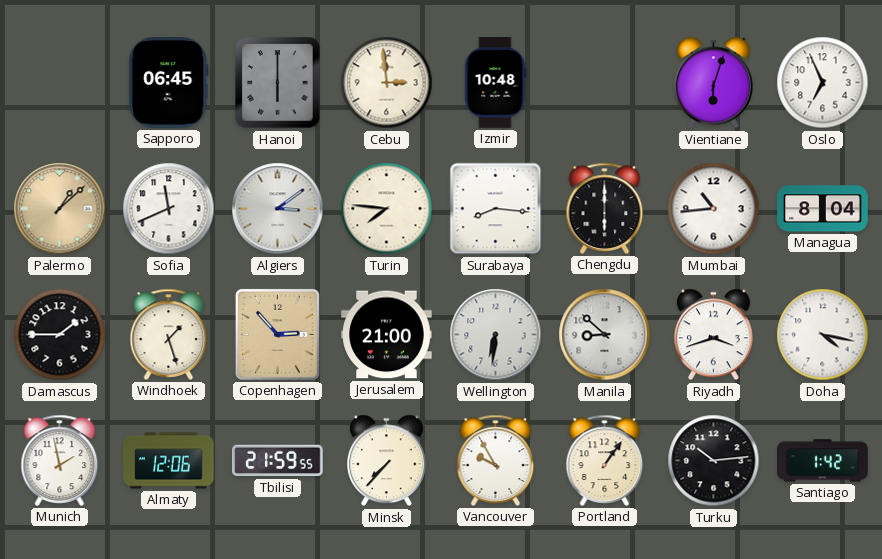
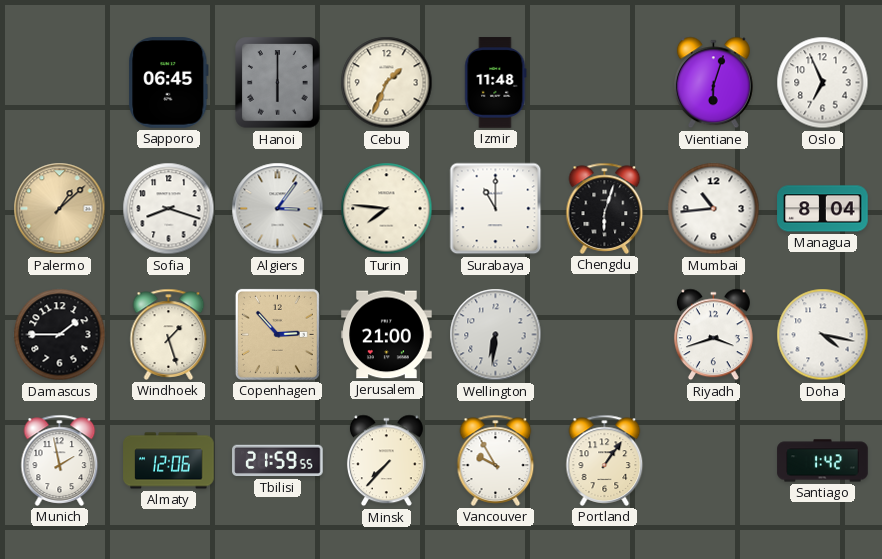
Cebu: 2:59 -> 1:34 (387, 83)
Izmir: 10:48 -> 11:48 (496, 83)
Sofia: 11:41 -> 8:18 (169, 209)
Algiers: 3:09 -> 3:06 (278, 209)
Surabaya: 8:16 -> 11:00 (496, 209)
Chengdu: 6:00 -> 6:03 (605, 208)
Manila: 8:52 -> none (605, 335)
Turku: 10:14 -> none (714, 461)
